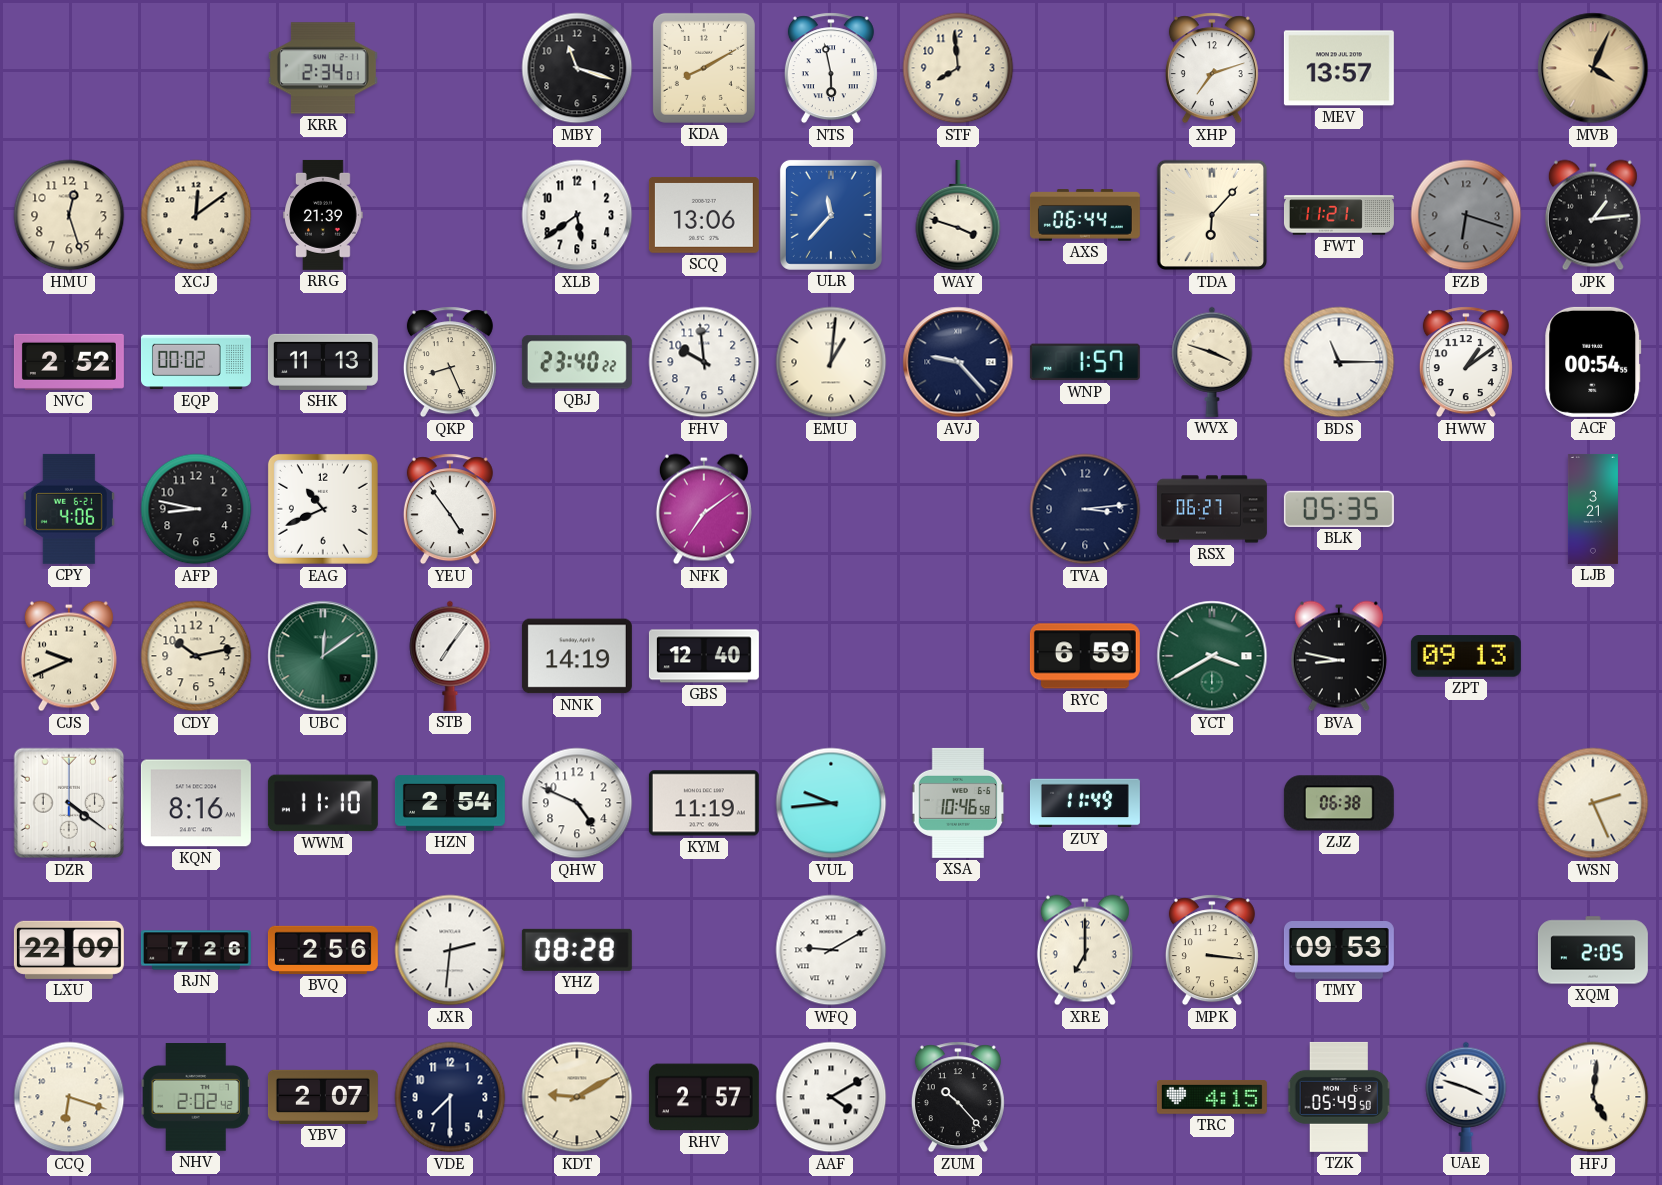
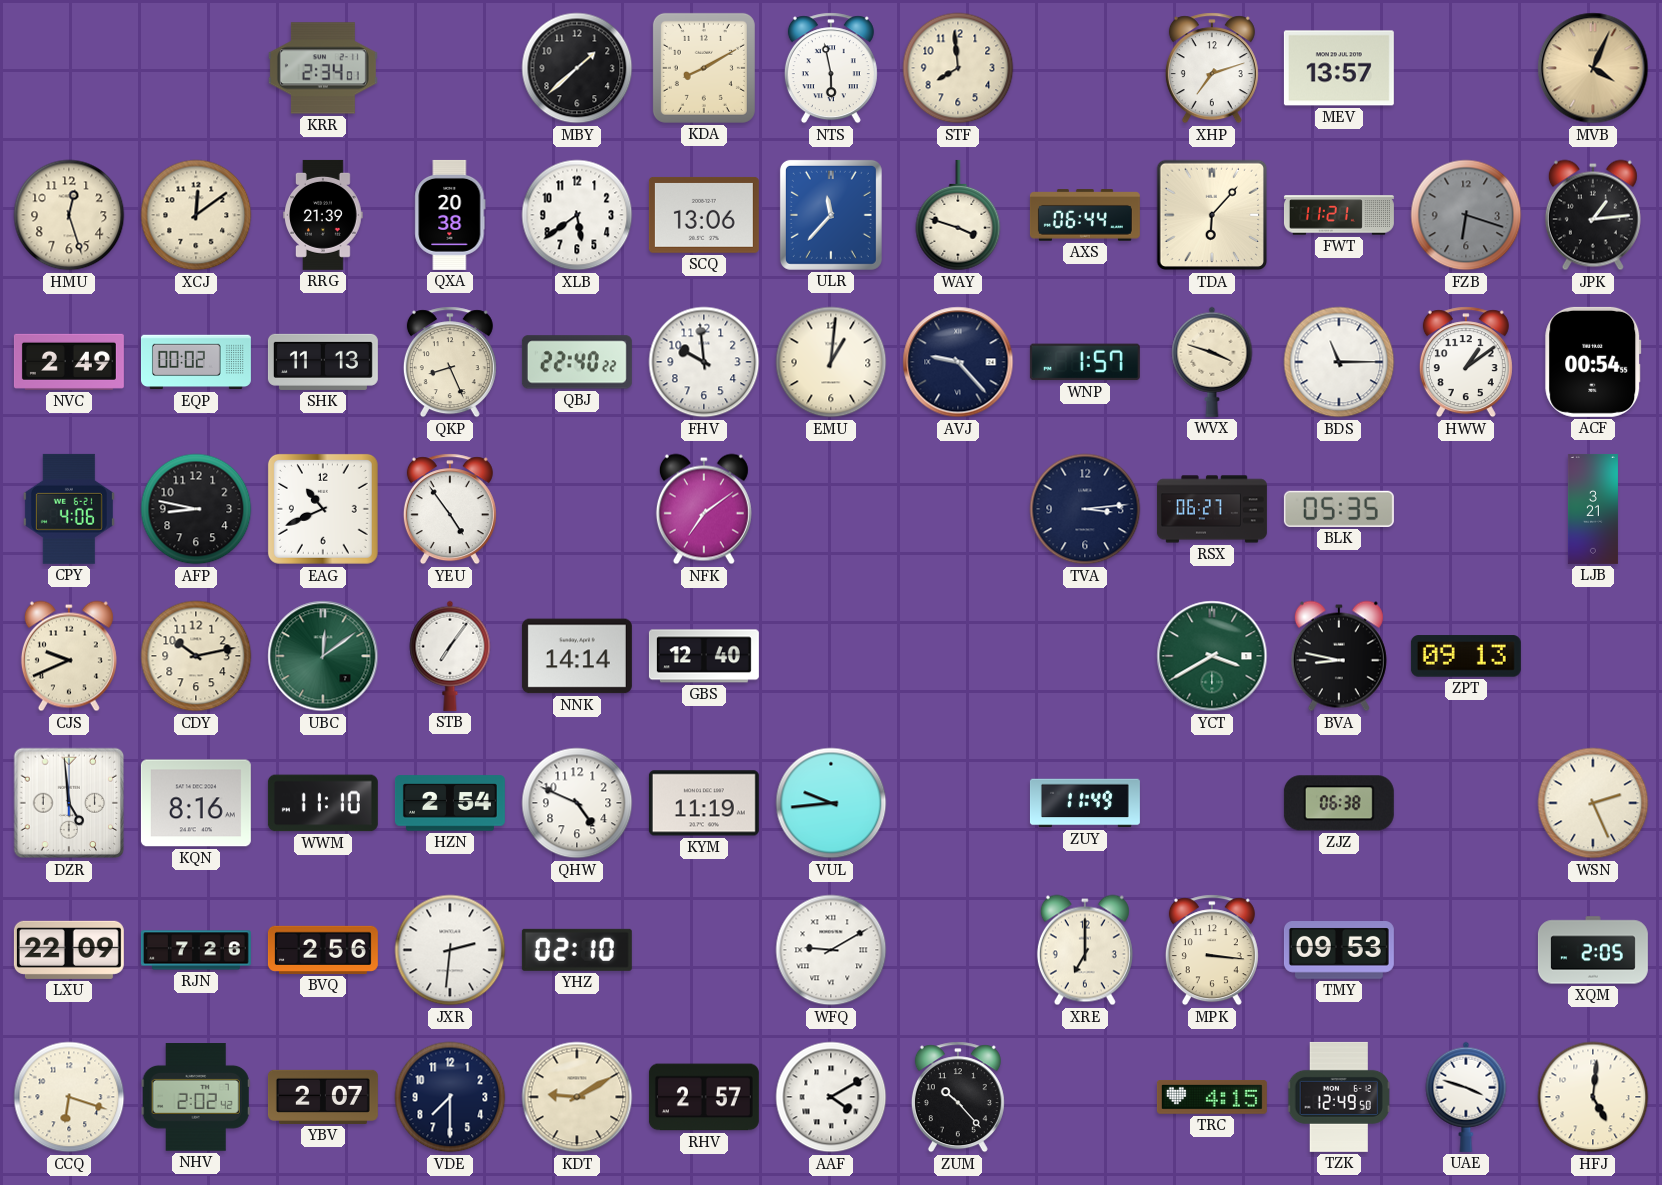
MBY: 11:18 -> 1:38 (577, 68)
QXA: none -> 20:38 (450, 215)
NVC: 2:52 -> 2:49 (69, 362)
QBJ: 23:40 -> 22:40 (577, 362)
NNK: 14:19 -> 14:14 (577, 656)
RYC: 6:59 -> none (1085, 656)
DZR: 4:21 -> 4:59 (69, 803)
XSA: 10:46 -> none (958, 803)
YHZ: 08:28 -> 02:10 (577, 950)
TZK: 05:49 -> 12:49 (1339, 1097)
